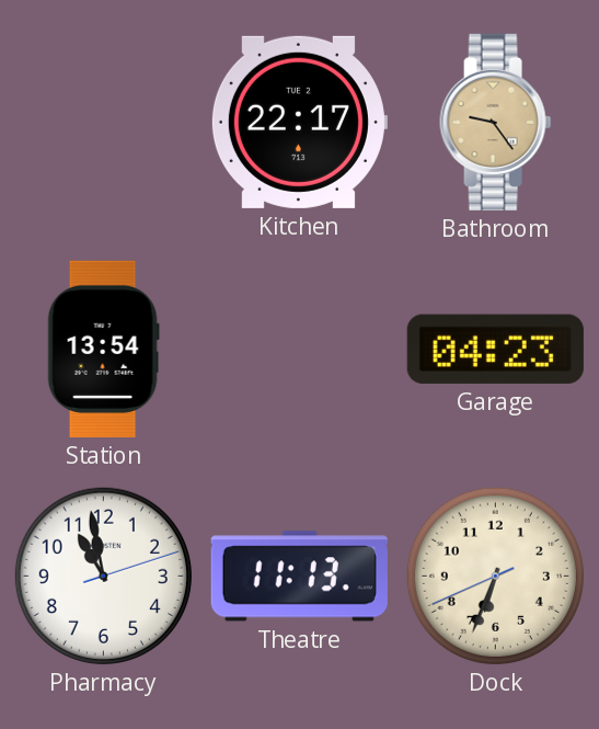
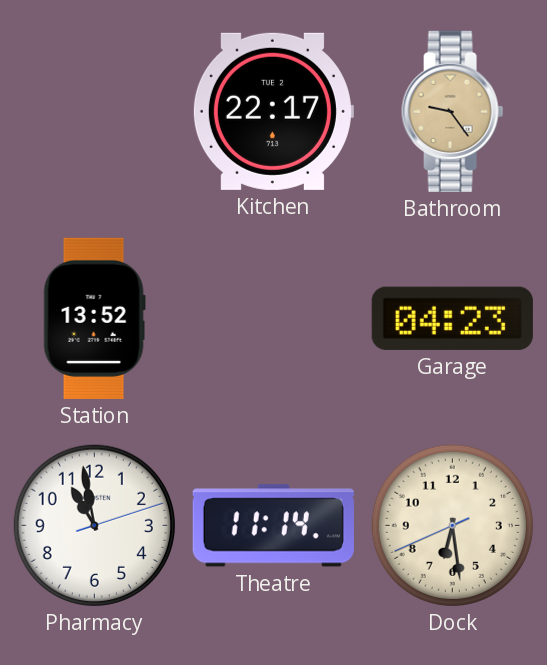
Station: 13:54 -> 13:52 (94, 318)
Theatre: 11:13 -> 11:14 (273, 526)
Dock: 6:33 -> 6:28 (452, 525)
